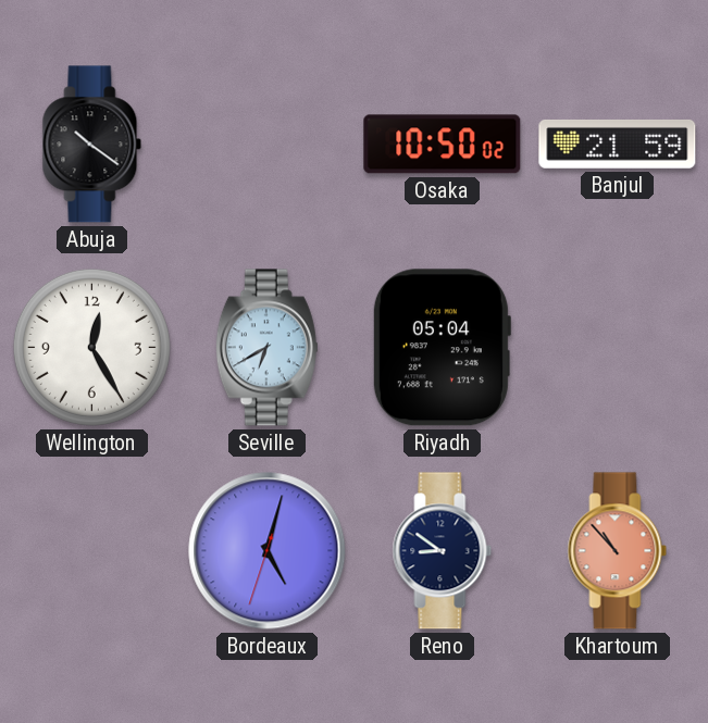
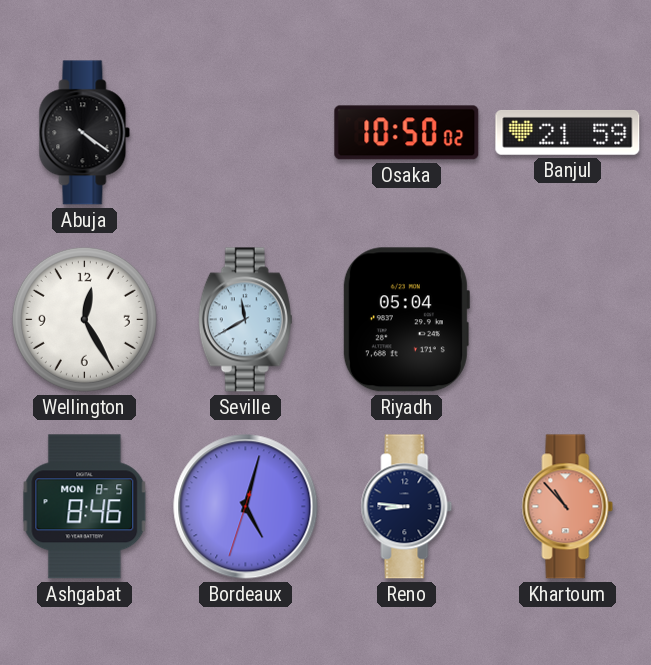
Abuja: 10:21 -> 4:21 (85, 133)
Seville: 6:40 -> 11:40 (245, 320)
Ashgabat: none -> 8:46 (85, 507)
Reno: 8:51 -> 8:46 (407, 507)
